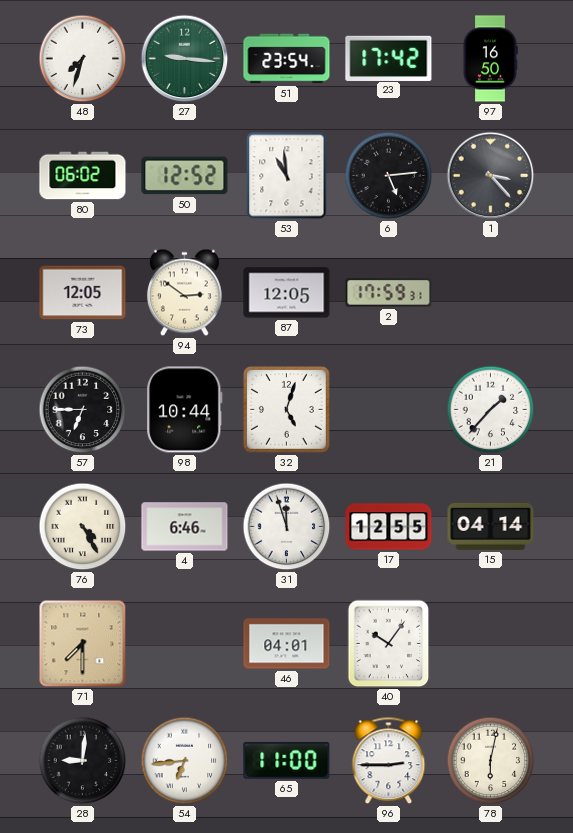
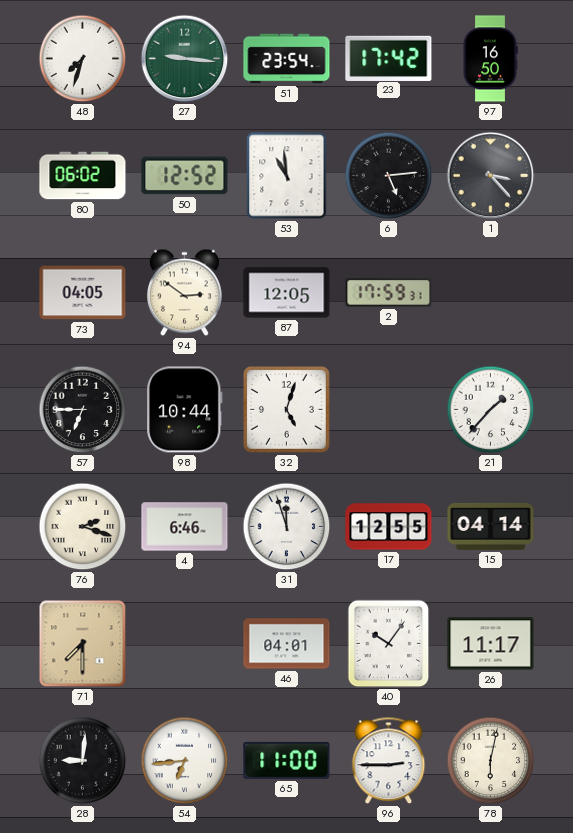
73: 12:05 -> 04:05 (83, 293)
76: 4:25 -> 2:18 (83, 527)
26: none -> 11:17 (491, 644)
